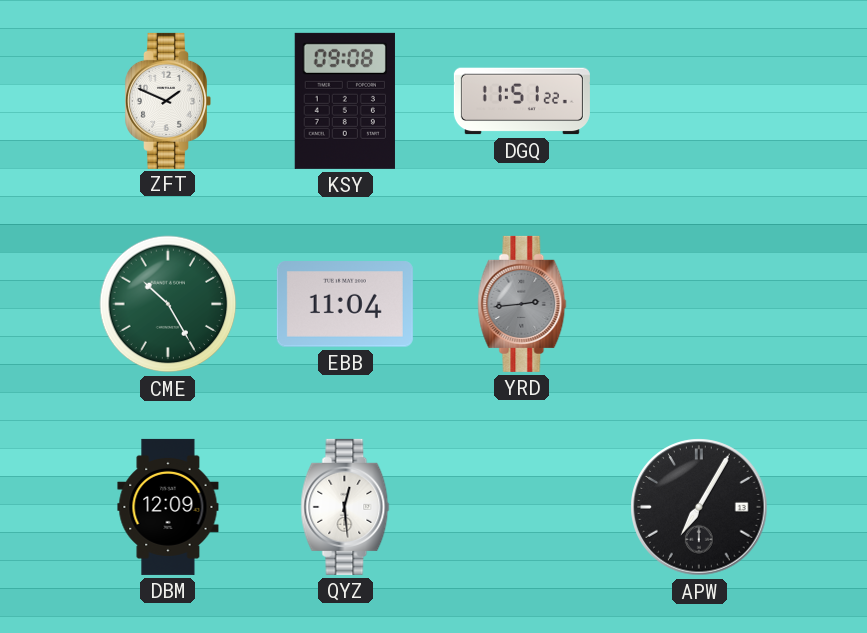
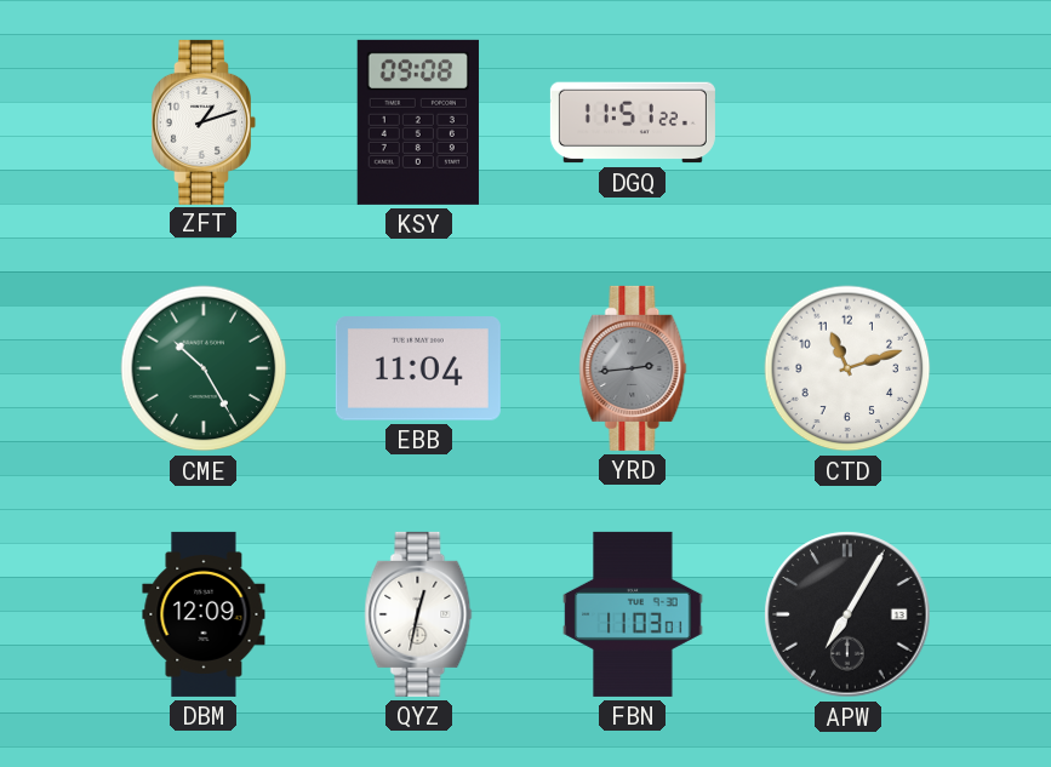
ZFT: 1:49 -> 1:12 (204, 122)
CTD: none -> 11:12 (847, 368)
QYZ: 12:29 -> 12:32 (418, 614)
FBN: none -> 11:03 (633, 614)
